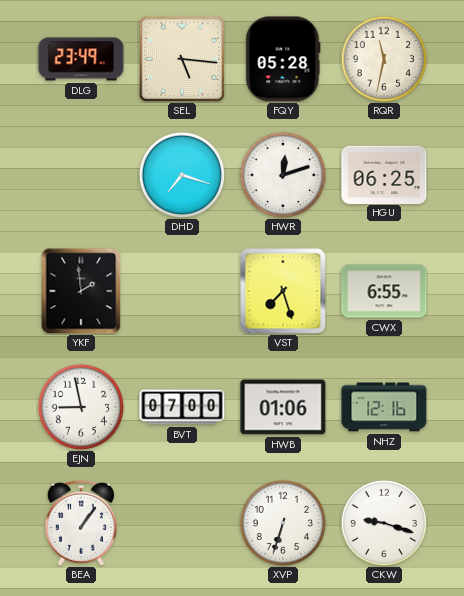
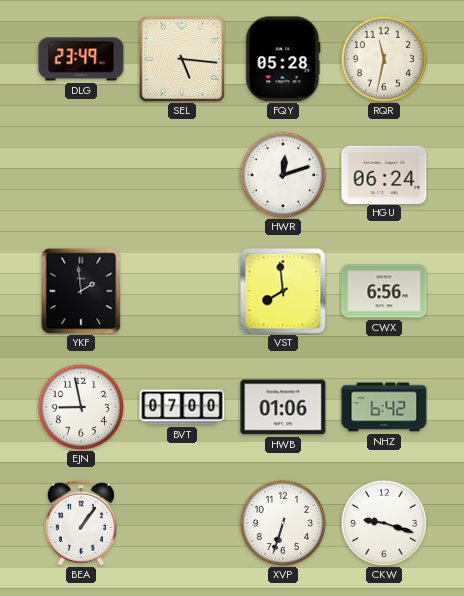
DHD: 7:18 -> none (181, 174)
HGU: 06:25 -> 06:24 (384, 174)
VST: 7:27 -> 7:59 (283, 291)
CWX: 6:55 -> 6:56 (384, 291)
NHZ: 12:16 -> 6:42 (384, 407)
